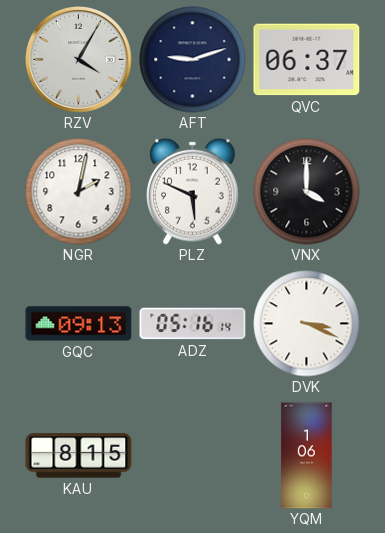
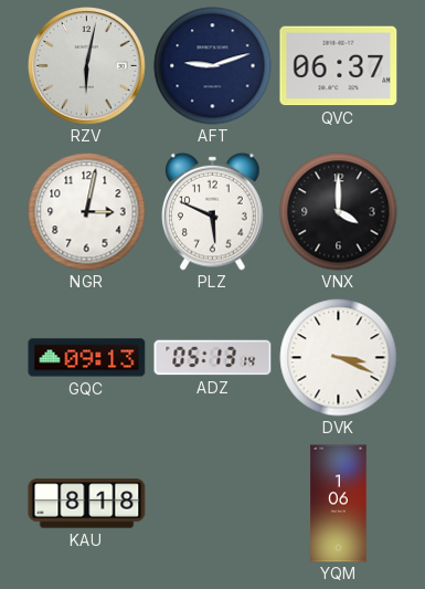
RZV: 4:05 -> 6:02 (87, 66)
NGR: 2:02 -> 3:02 (87, 212)
ADZ: 05:16 -> 05:13 (213, 358)
KAU: 8:15 -> 8:18 (87, 504)
